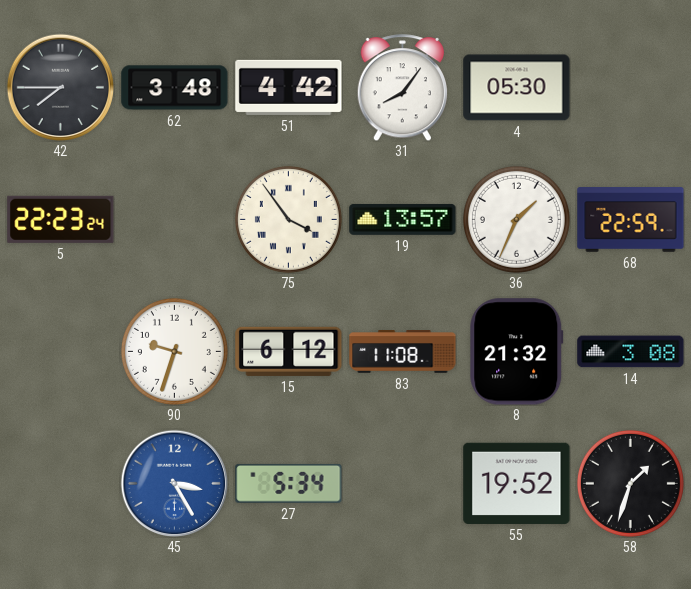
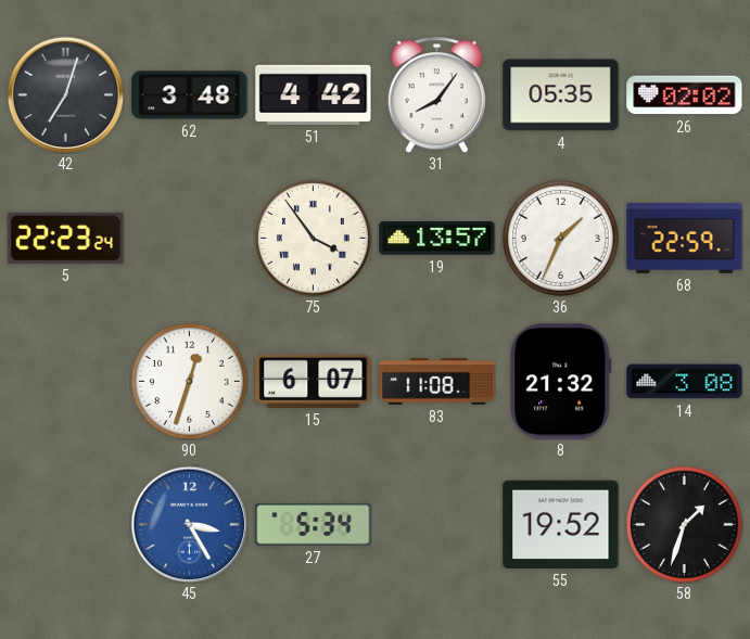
42: 7:45 -> 7:03 (65, 94)
4: 05:30 -> 05:35 (561, 95)
26: none -> 02:02 (685, 95)
90: 9:33 -> 12:33 (189, 381)
15: 6:12 -> 6:07 (314, 381)
